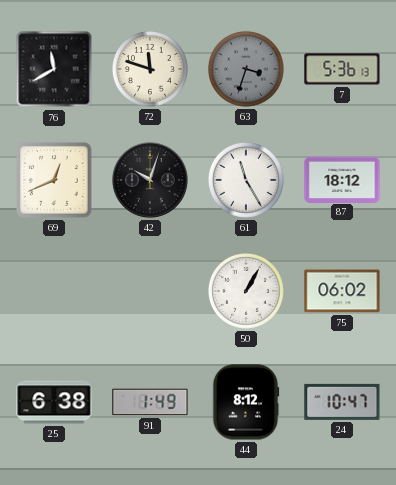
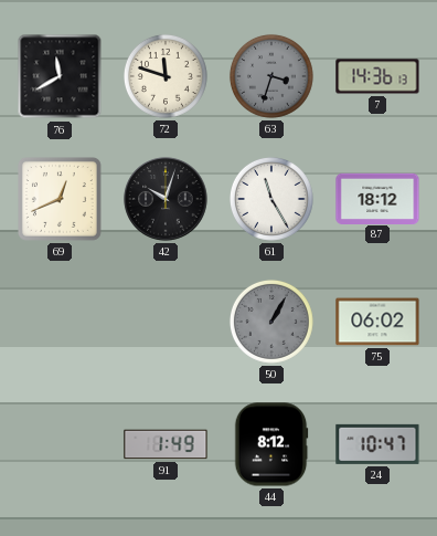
7: 5:36 -> 14:36 (377, 76)
50 dial: white -> grey (271, 322)
25: 6:38 -> none (54, 402)
